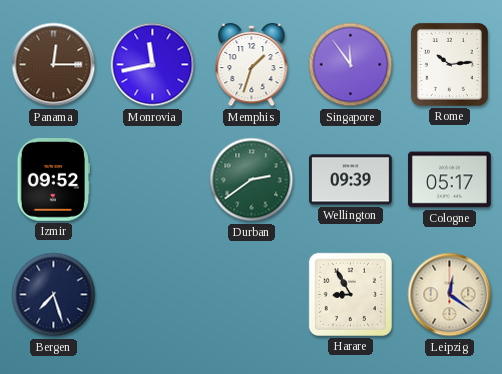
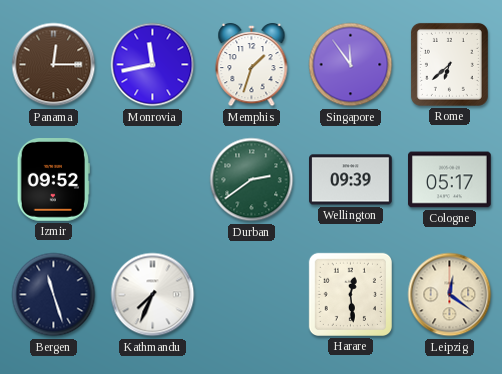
Rome: 10:14 -> 6:38 (449, 64)
Bergen: 7:27 -> 11:27 (54, 295)
Kathmandu: none -> 7:34 (153, 295)
Harare: 8:55 -> 12:29 (350, 294)
